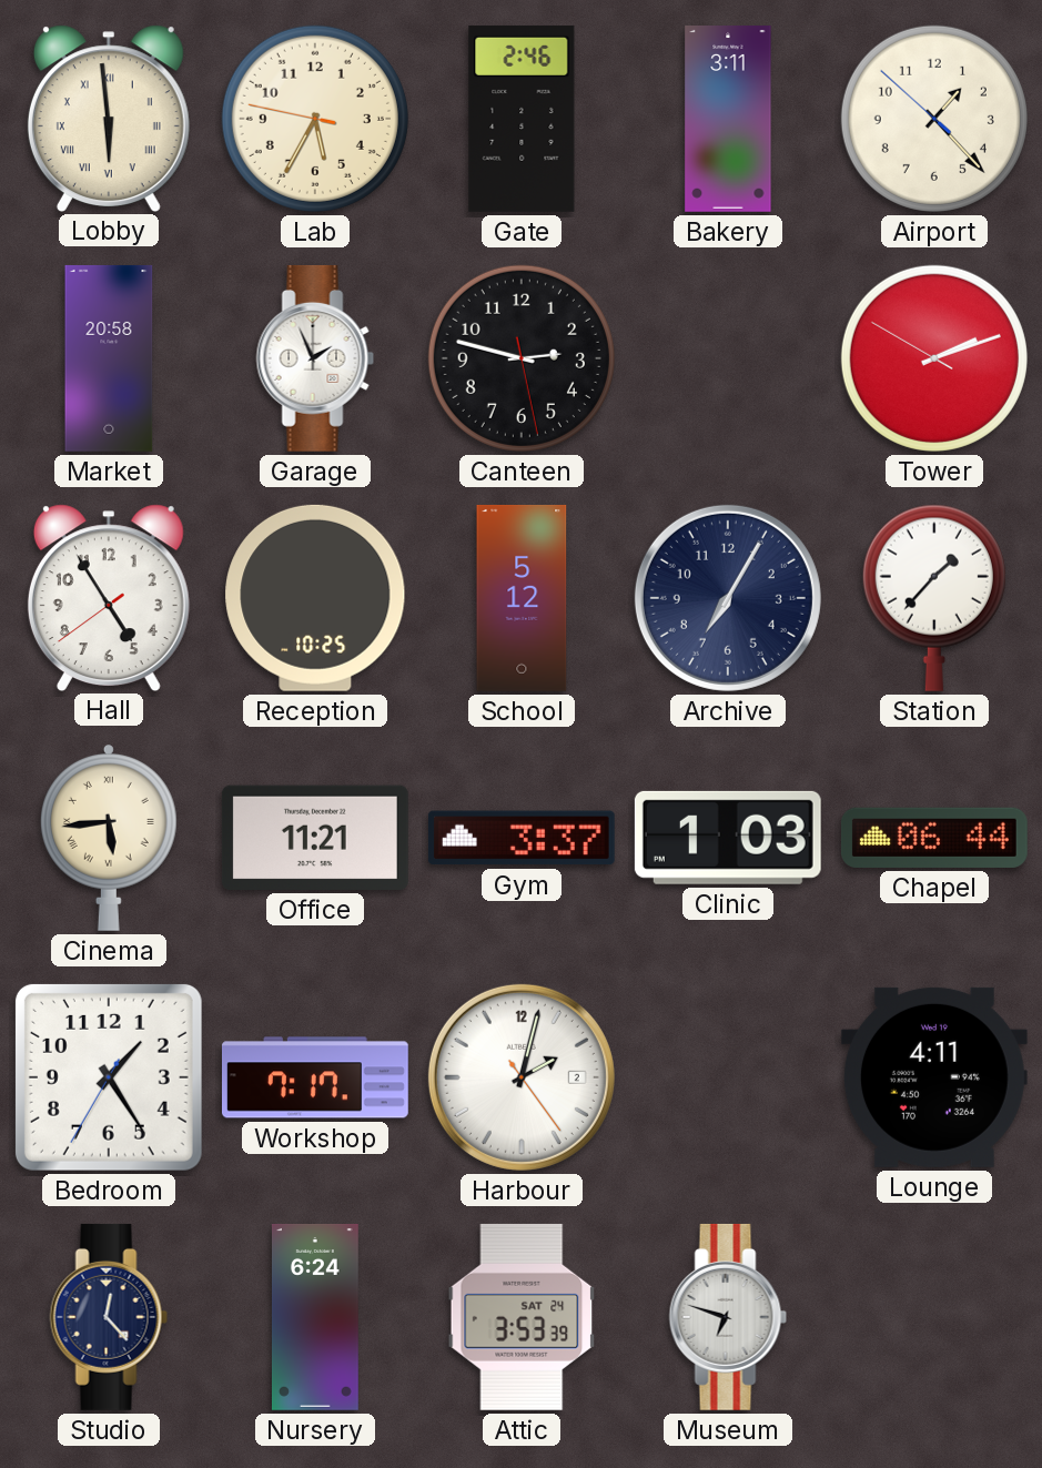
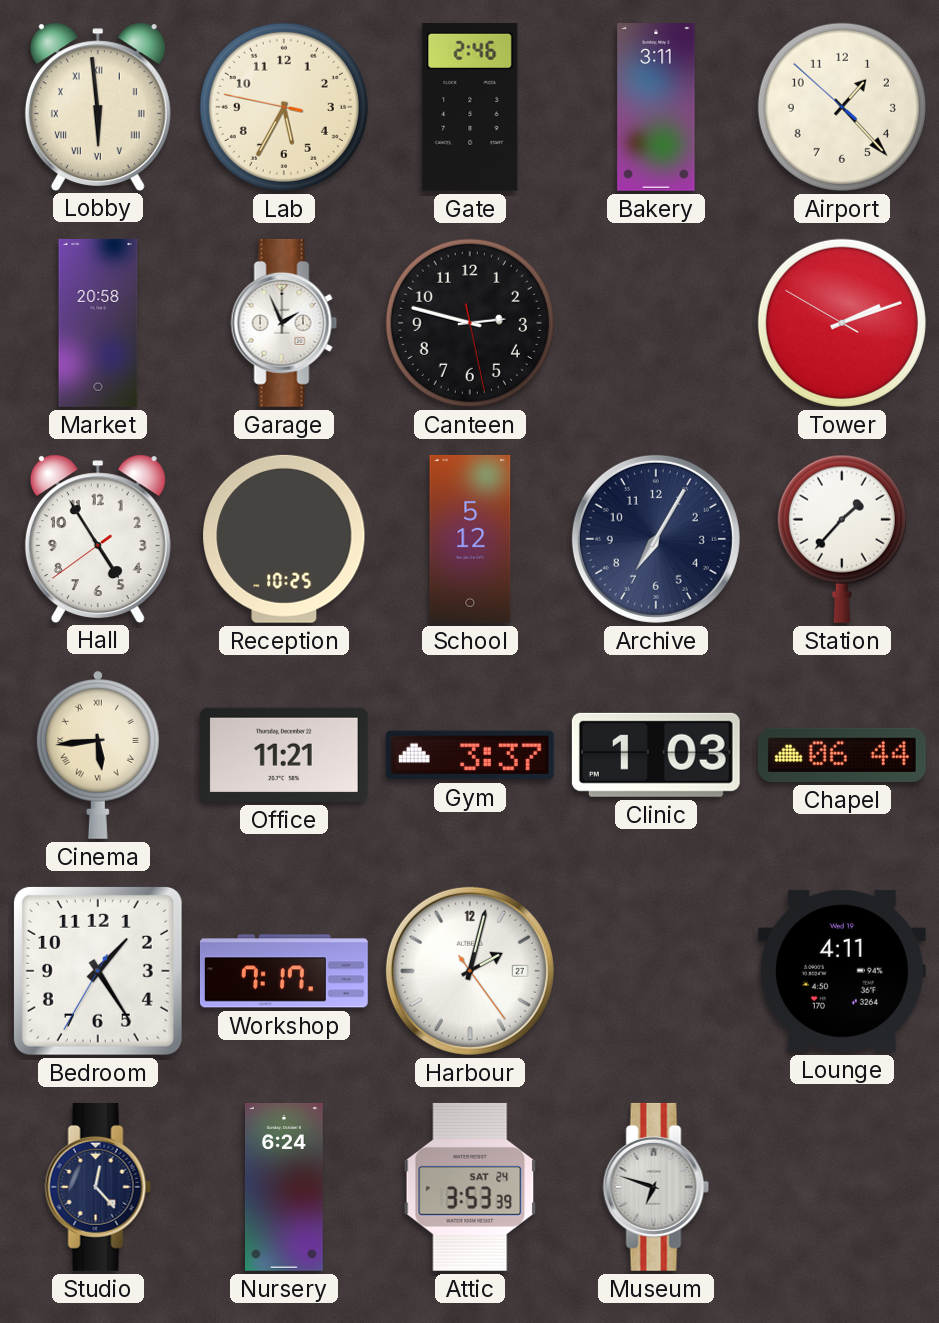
Harbour date: 2 -> 27 (470, 971)
